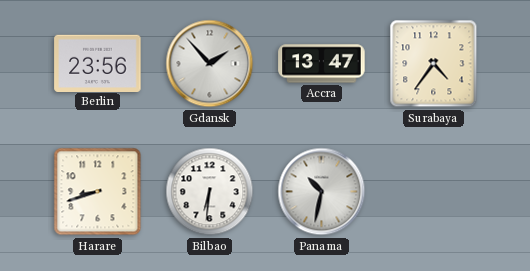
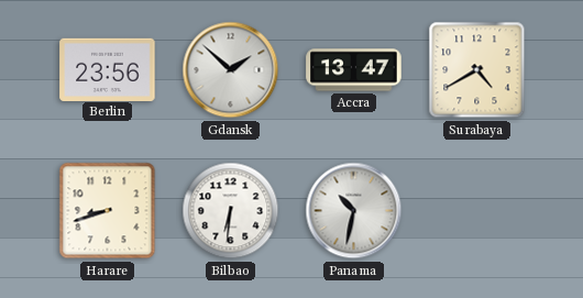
Gdansk: 1:53 -> 1:52 (231, 70)
Surabaya: 4:36 -> 4:40 (477, 70)
